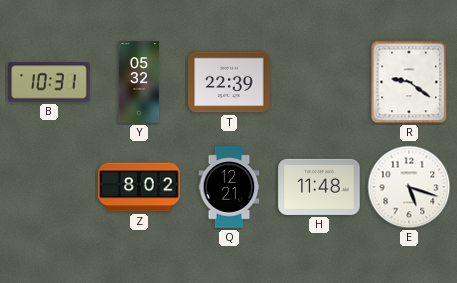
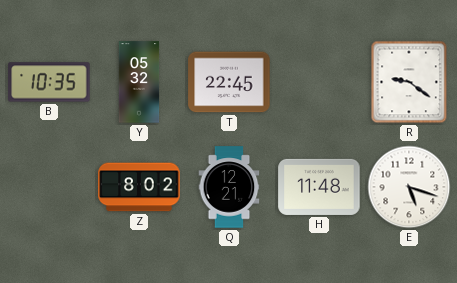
B: 10:31 -> 10:35 (49, 82)
T: 22:39 -> 22:45 (229, 82)
